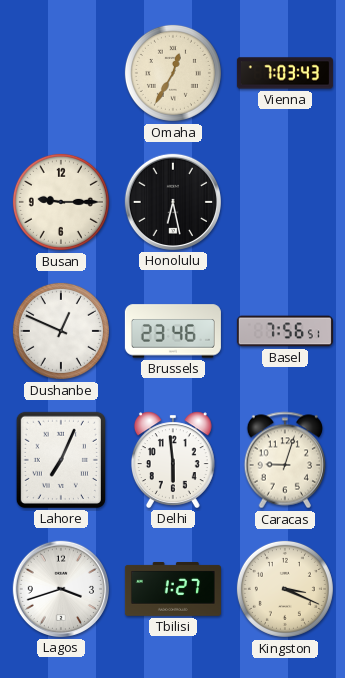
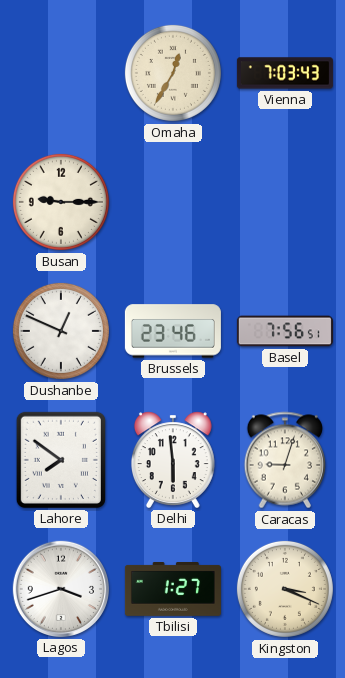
Honolulu: 6:28 -> none (173, 202)
Lahore: 7:04 -> 7:51 (61, 460)
